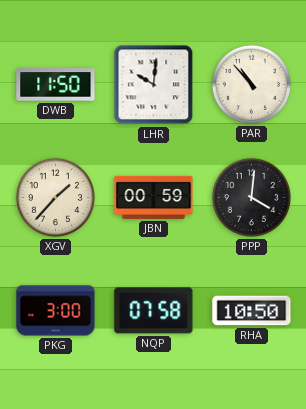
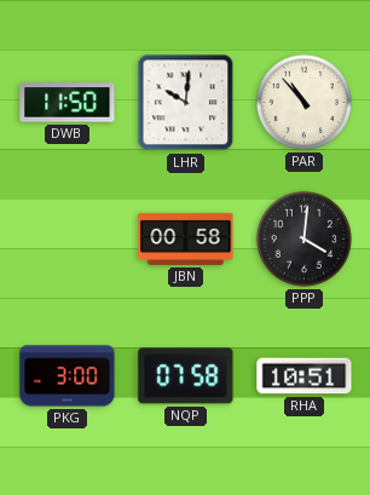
XGV: 1:37 -> none (55, 197)
JBN: 00:59 -> 00:58 (186, 238)
RHA: 10:50 -> 10:51 (305, 376)
